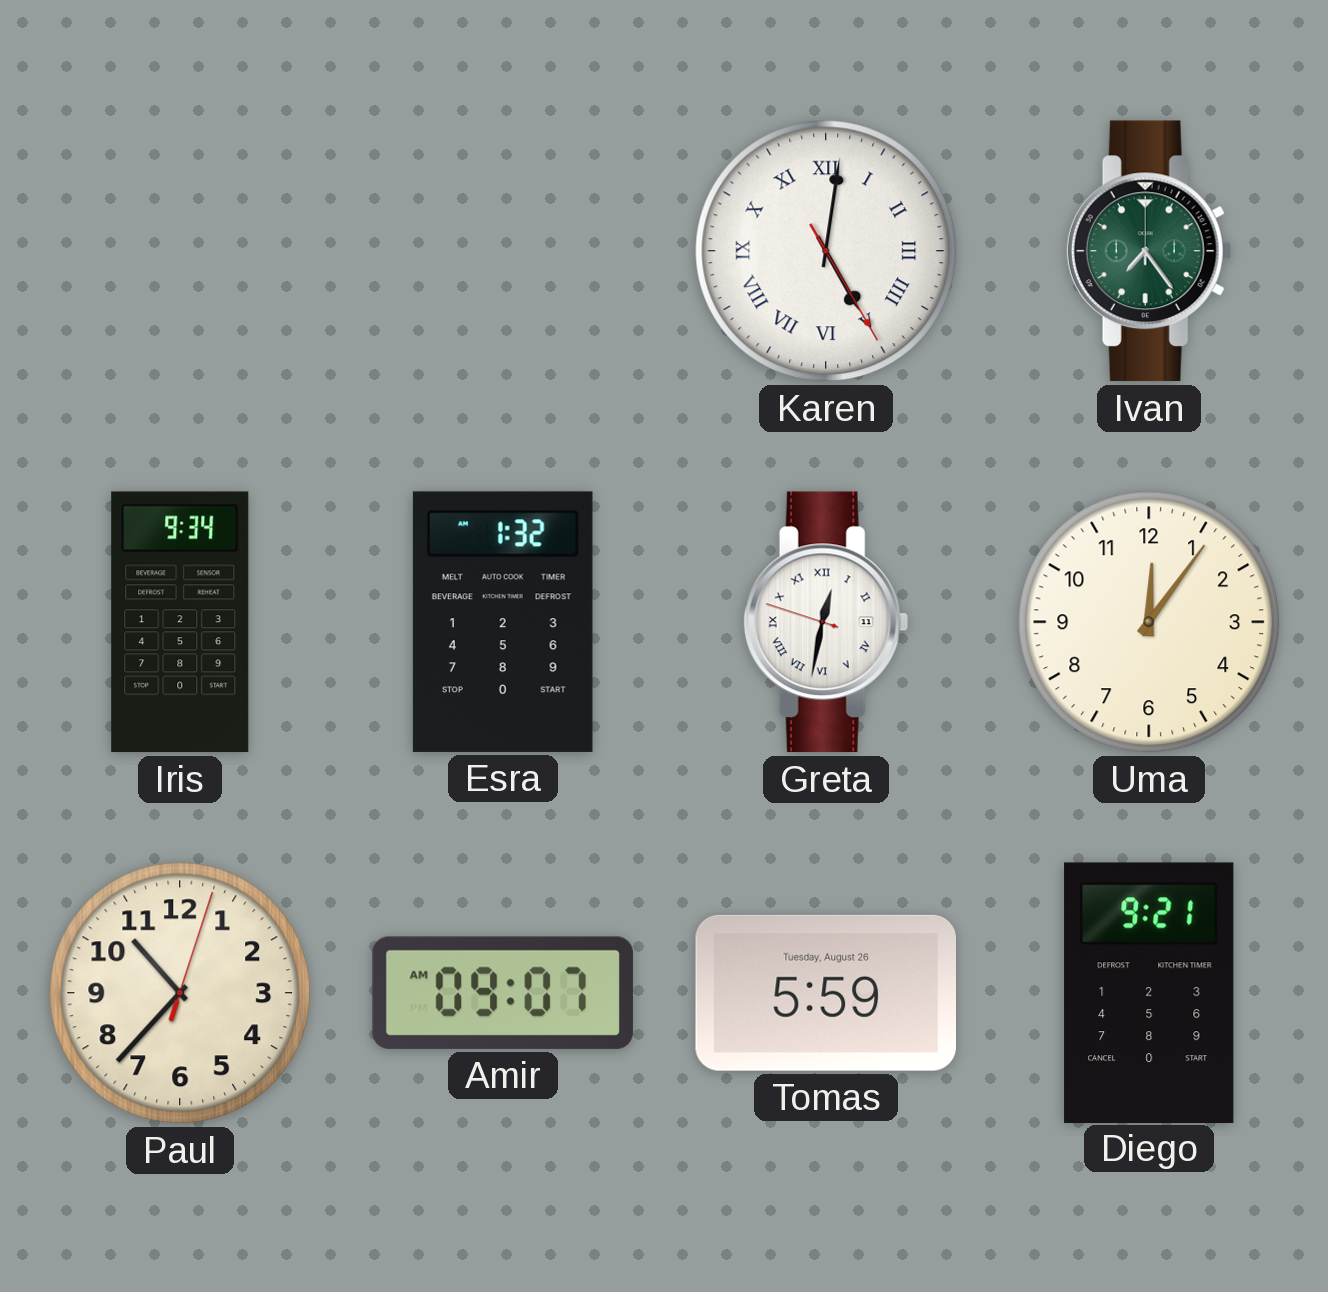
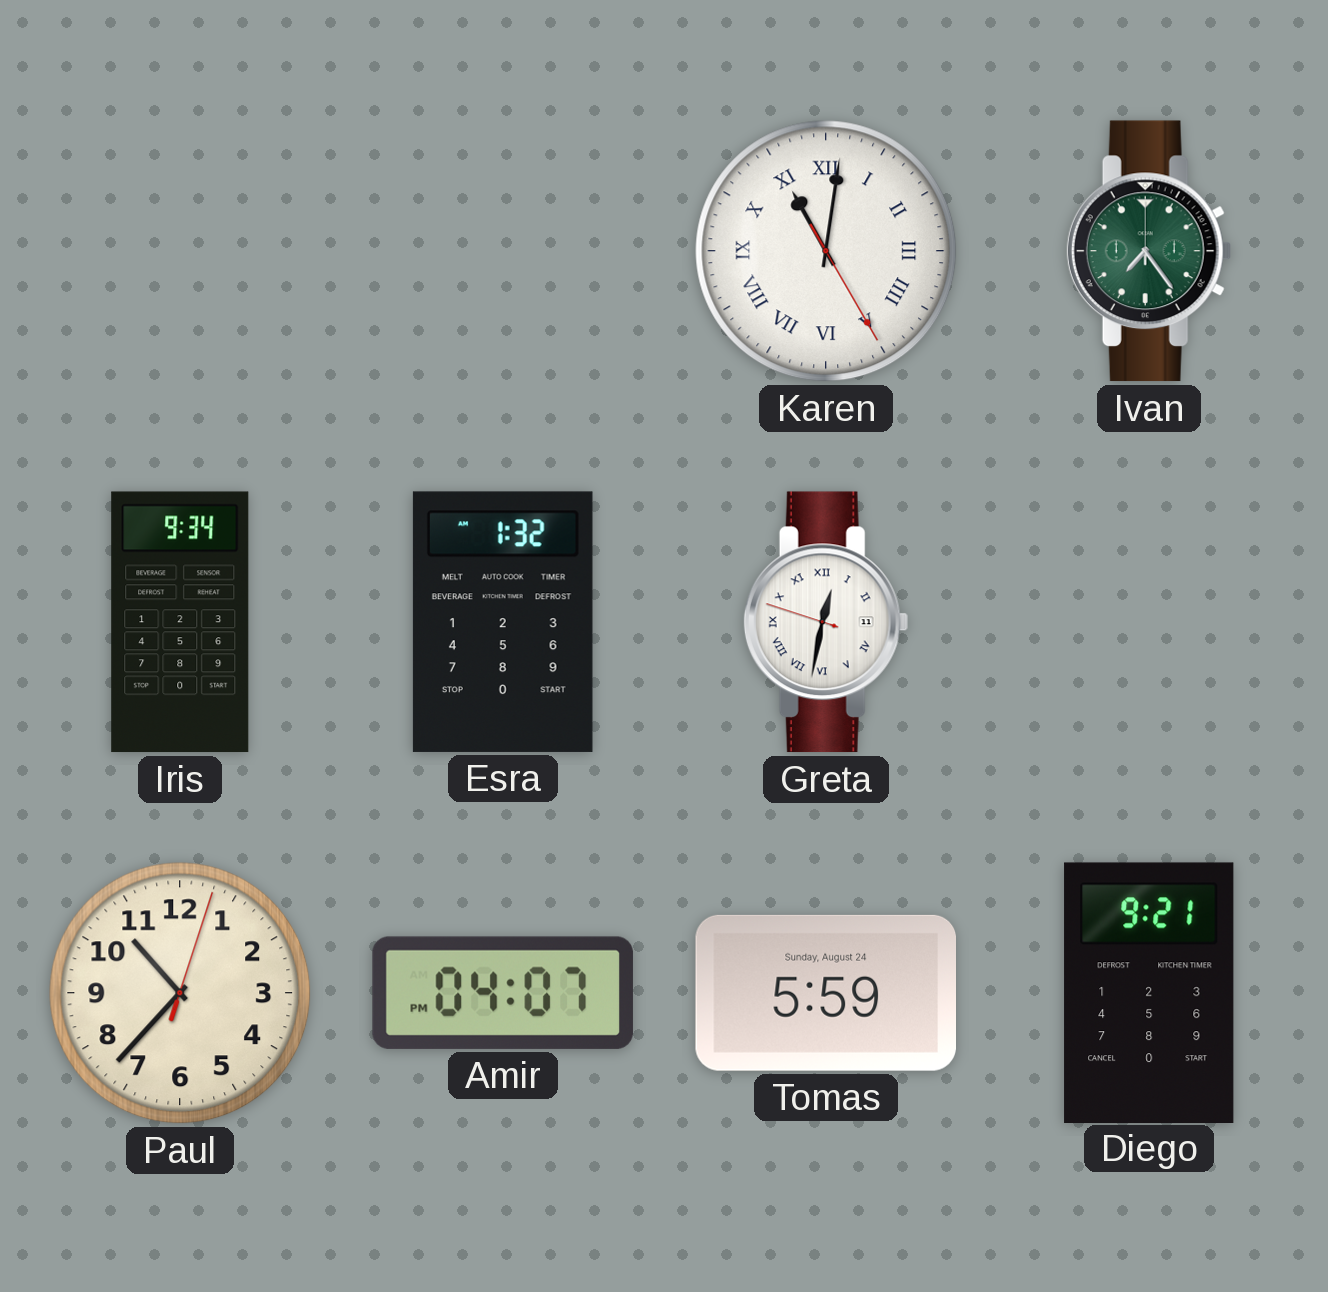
Karen: 5:01 -> 11:01 (826, 251)
Uma: 12:06 -> none (1149, 622)
Amir: 09:07 -> 04:07 (503, 993)
Tomas date: Tuesday, August 26 -> Sunday, August 24 (825, 993)
